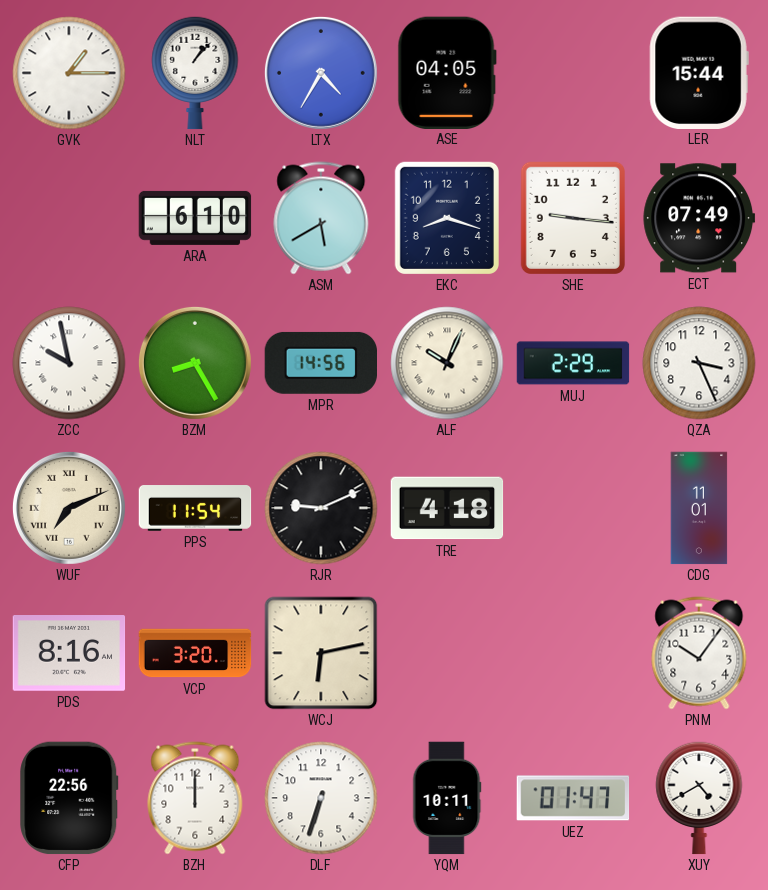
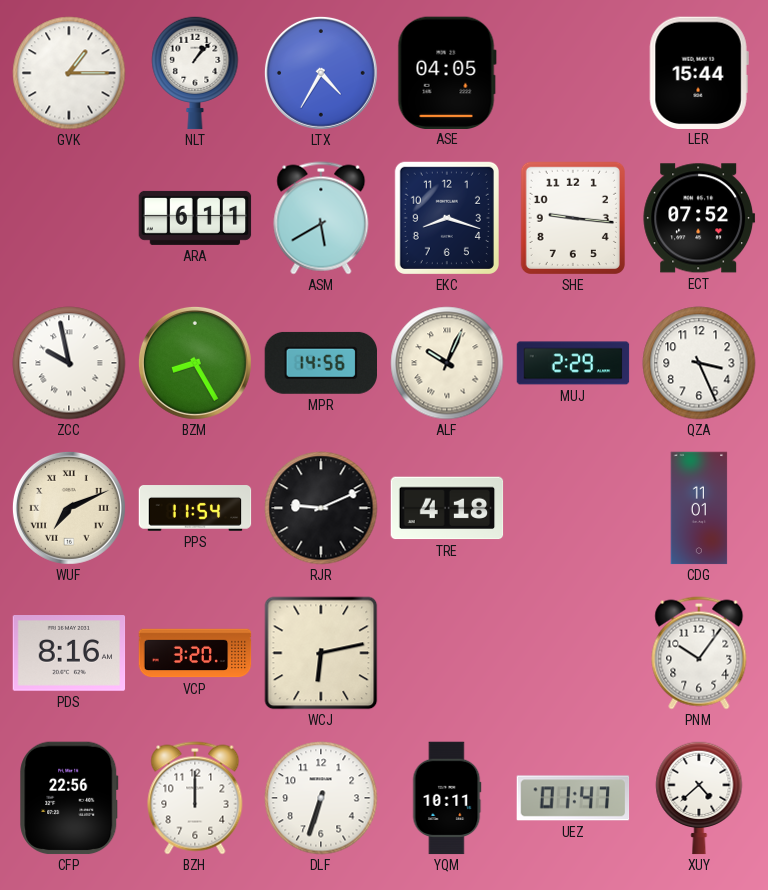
ARA: 6:10 -> 6:11 (195, 218)
ECT: 07:49 -> 07:52 (699, 218)
XUY: 4:40 -> 4:38 (699, 798)
